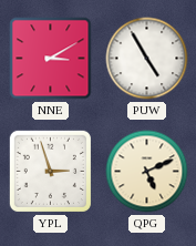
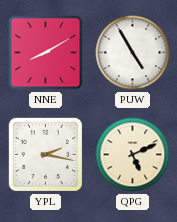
NNE: 3:10 -> 8:10 (46, 53)
YPL: 2:57 -> 2:17 (45, 154)
